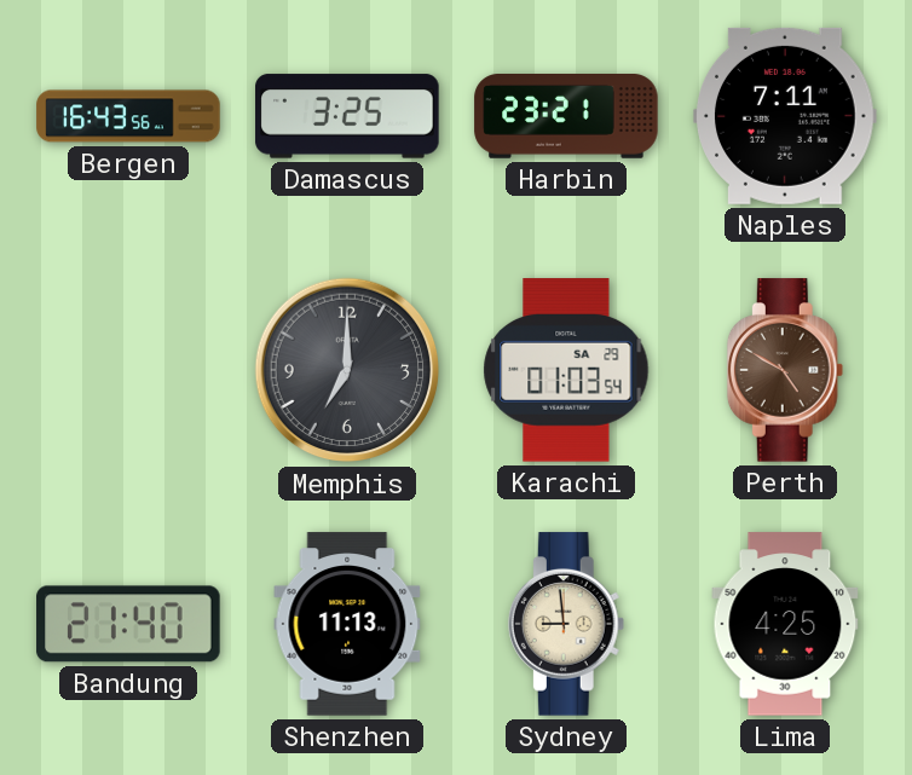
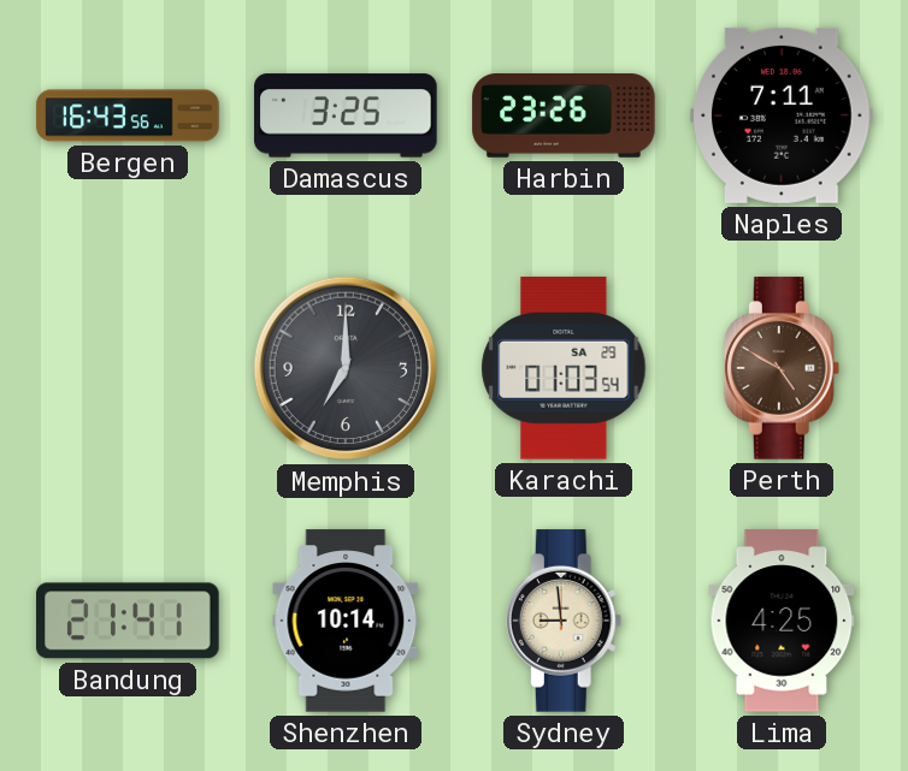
Harbin: 23:21 -> 23:26 (564, 117)
Bandung: 21:40 -> 21:41 (128, 621)
Shenzhen: 11:13 -> 10:14 (346, 621)
